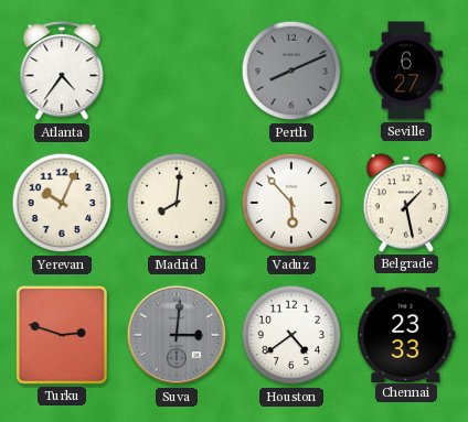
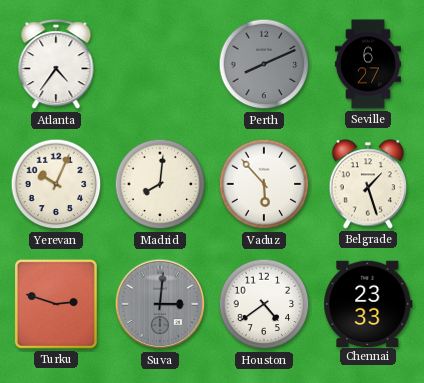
Belgrade: 1:28 -> 1:27 (368, 184)
